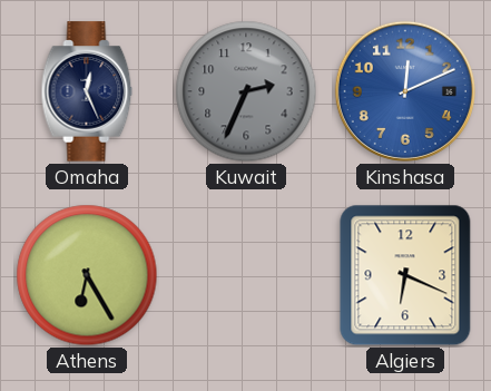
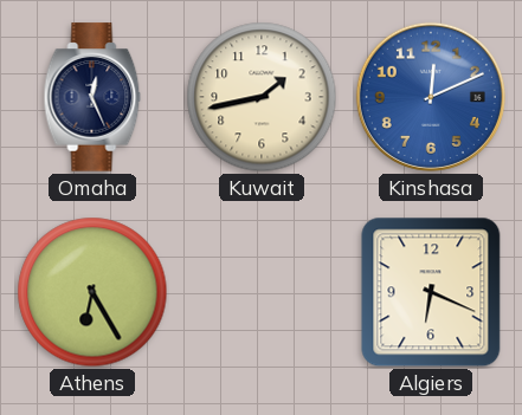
Kuwait: 2:34 -> 1:43 (262, 97)
Kuwait dial: grey -> cream (262, 97)
